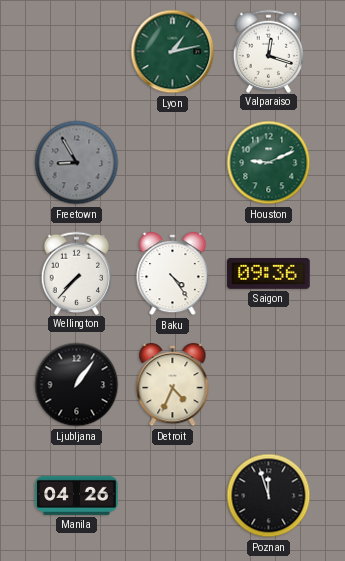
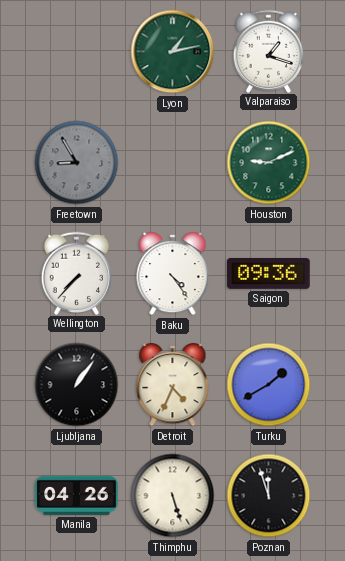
Valparaiso: 12:18 -> 1:18 (269, 51)
Turku: none -> 1:40 (269, 385)
Thimphu: none -> 5:27 (173, 496)
